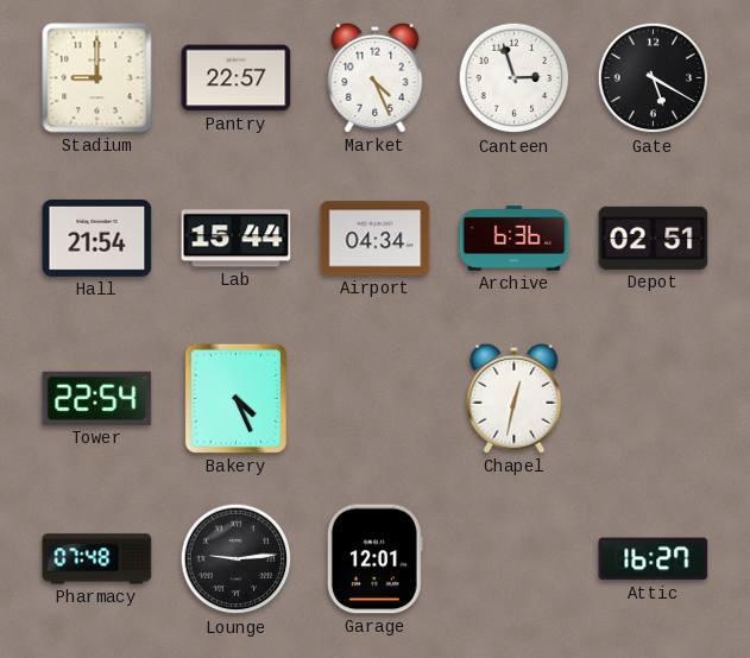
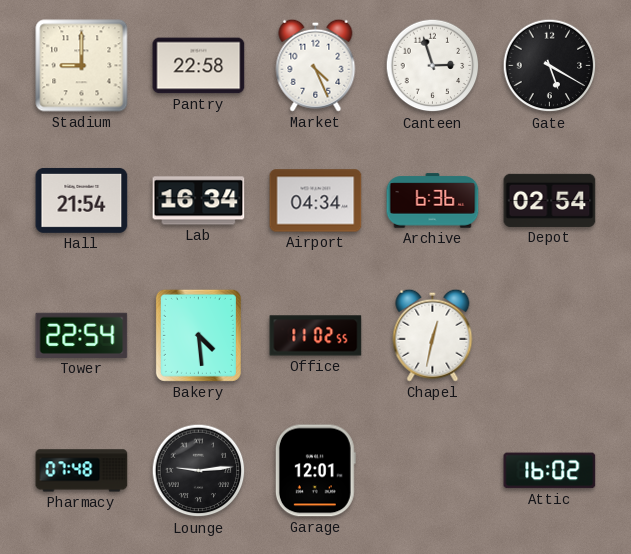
Pantry: 22:57 -> 22:58 (199, 66)
Lab: 15:44 -> 16:34 (199, 201)
Depot: 02:51 -> 02:54 (550, 200)
Bakery: 4:26 -> 4:29 (198, 335)
Office: none -> 11:02 (316, 336)
Attic: 16:27 -> 16:02 (550, 471)
